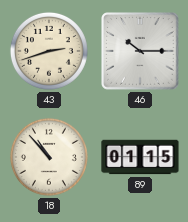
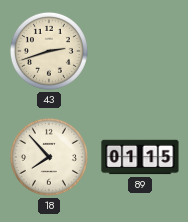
46: 10:15 -> none (140, 51)
18: 10:53 -> 7:53 (49, 157)
